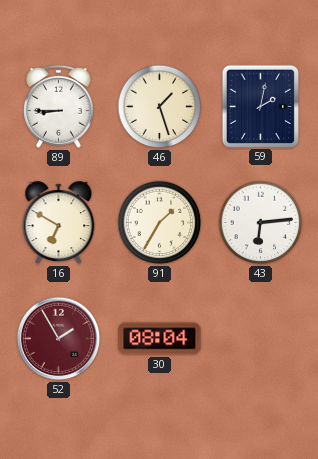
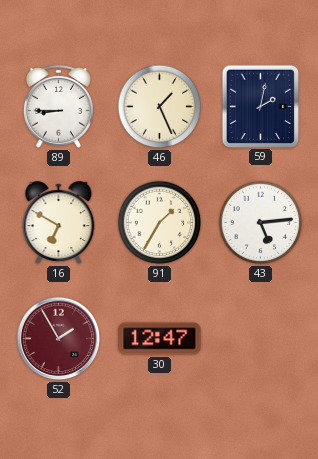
46: 1:27 -> 1:26 (160, 107)
43: 6:14 -> 5:14 (261, 223)
30: 08:04 -> 12:47 (160, 339)
